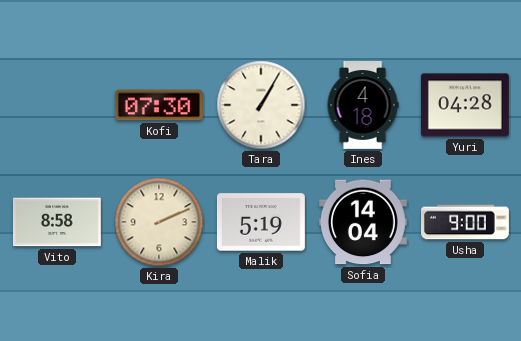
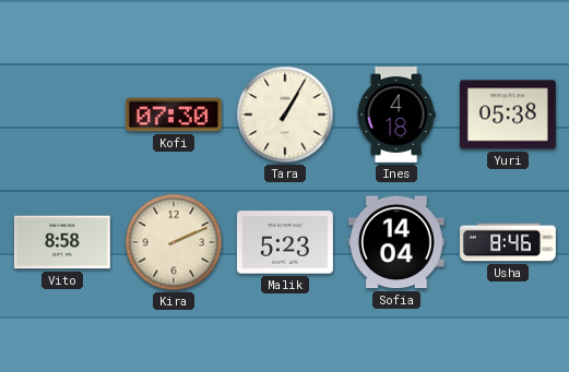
Yuri: 04:28 -> 05:38 (508, 115)
Malik: 5:19 -> 5:23 (285, 242)
Usha: 9:00 -> 8:46 (509, 242)
